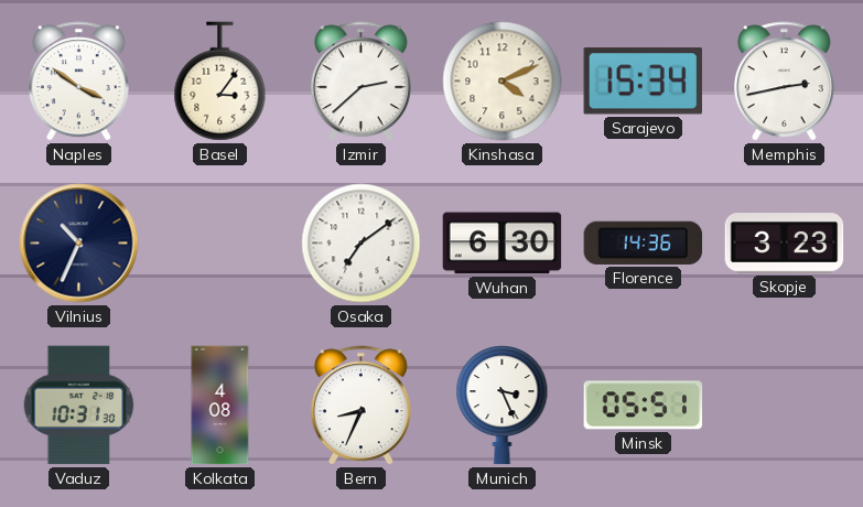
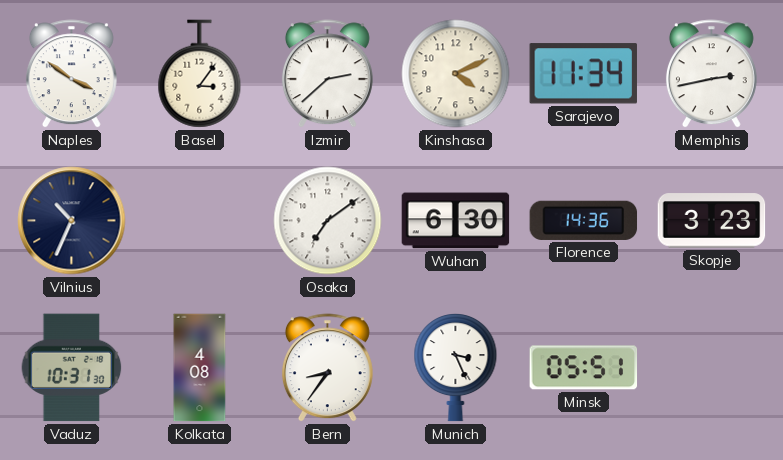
Sarajevo: 15:34 -> 11:34 (583, 74)
Bern: 8:34 -> 8:36 (327, 368)
